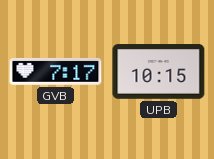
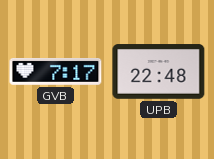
UPB: 10:15 -> 22:48 (159, 72)
